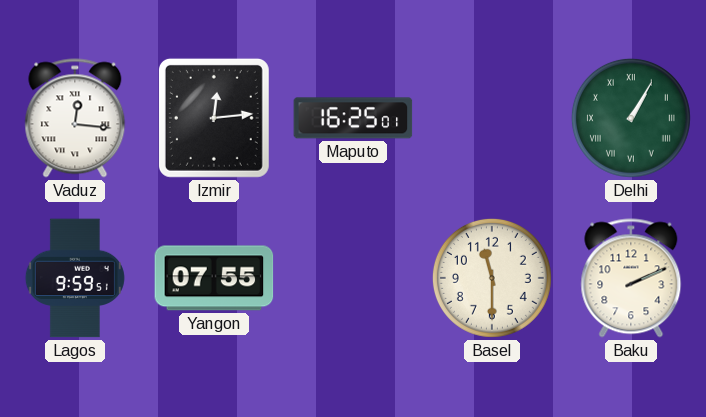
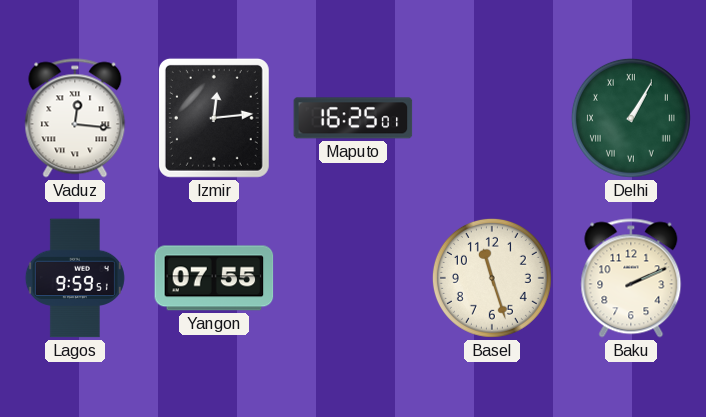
Basel: 11:30 -> 11:27 (492, 278)
